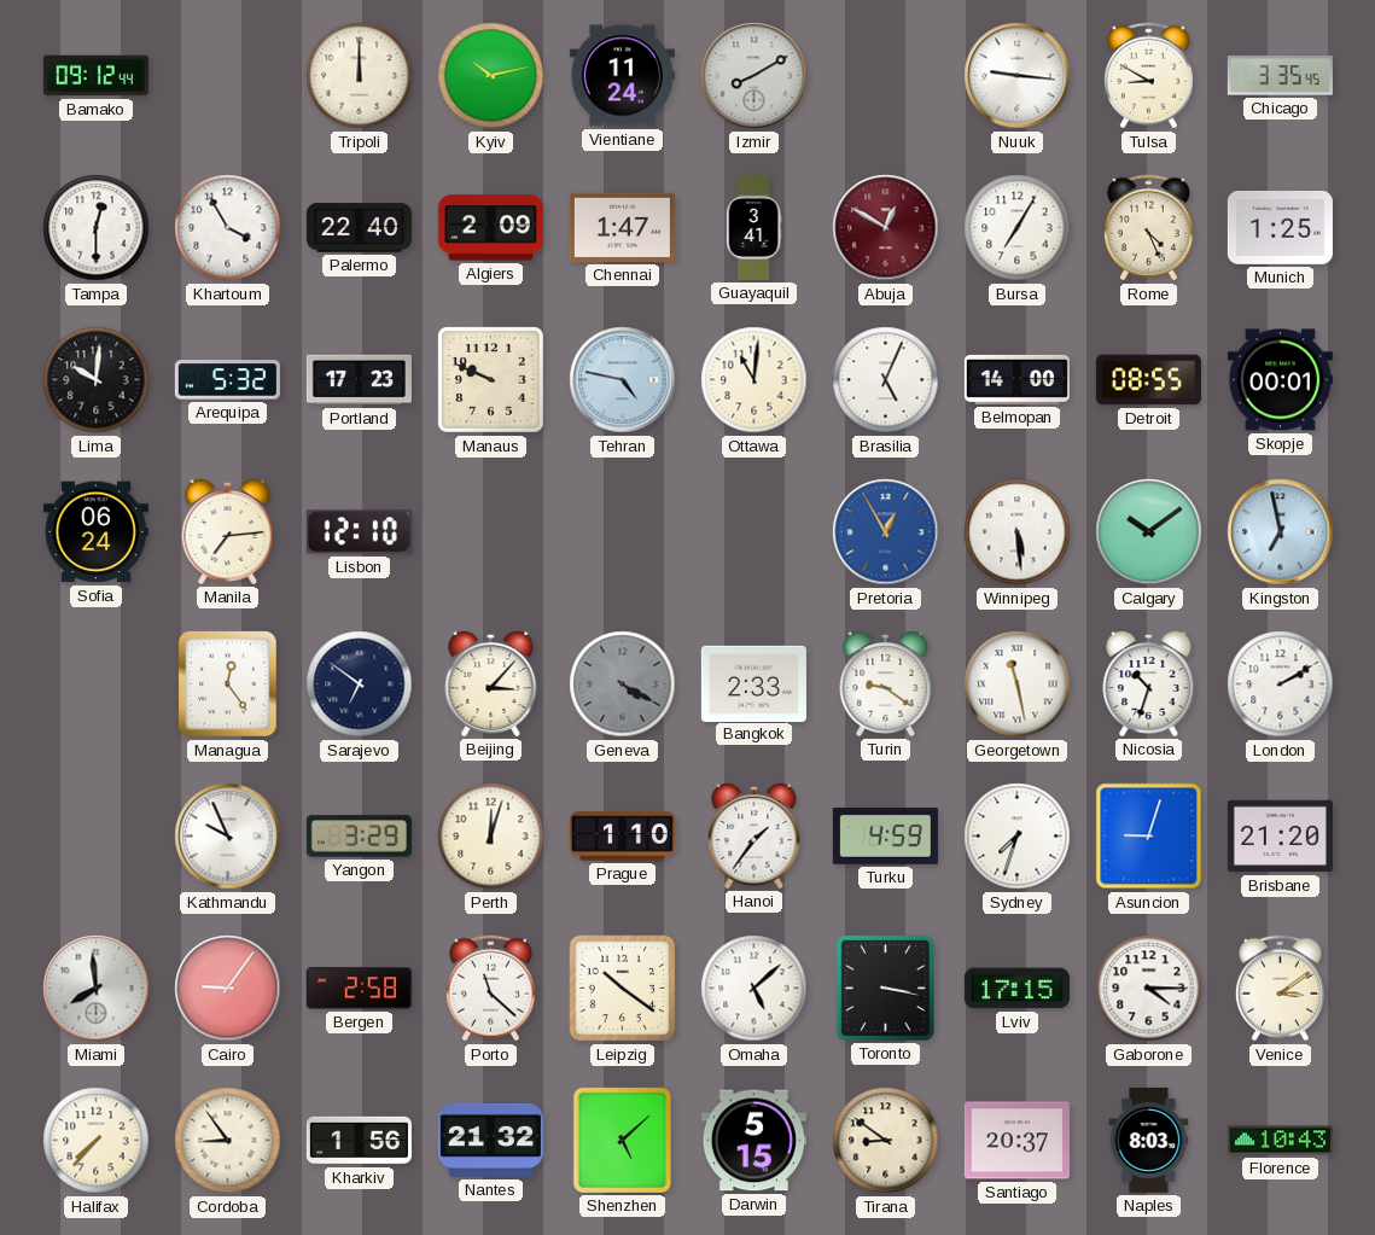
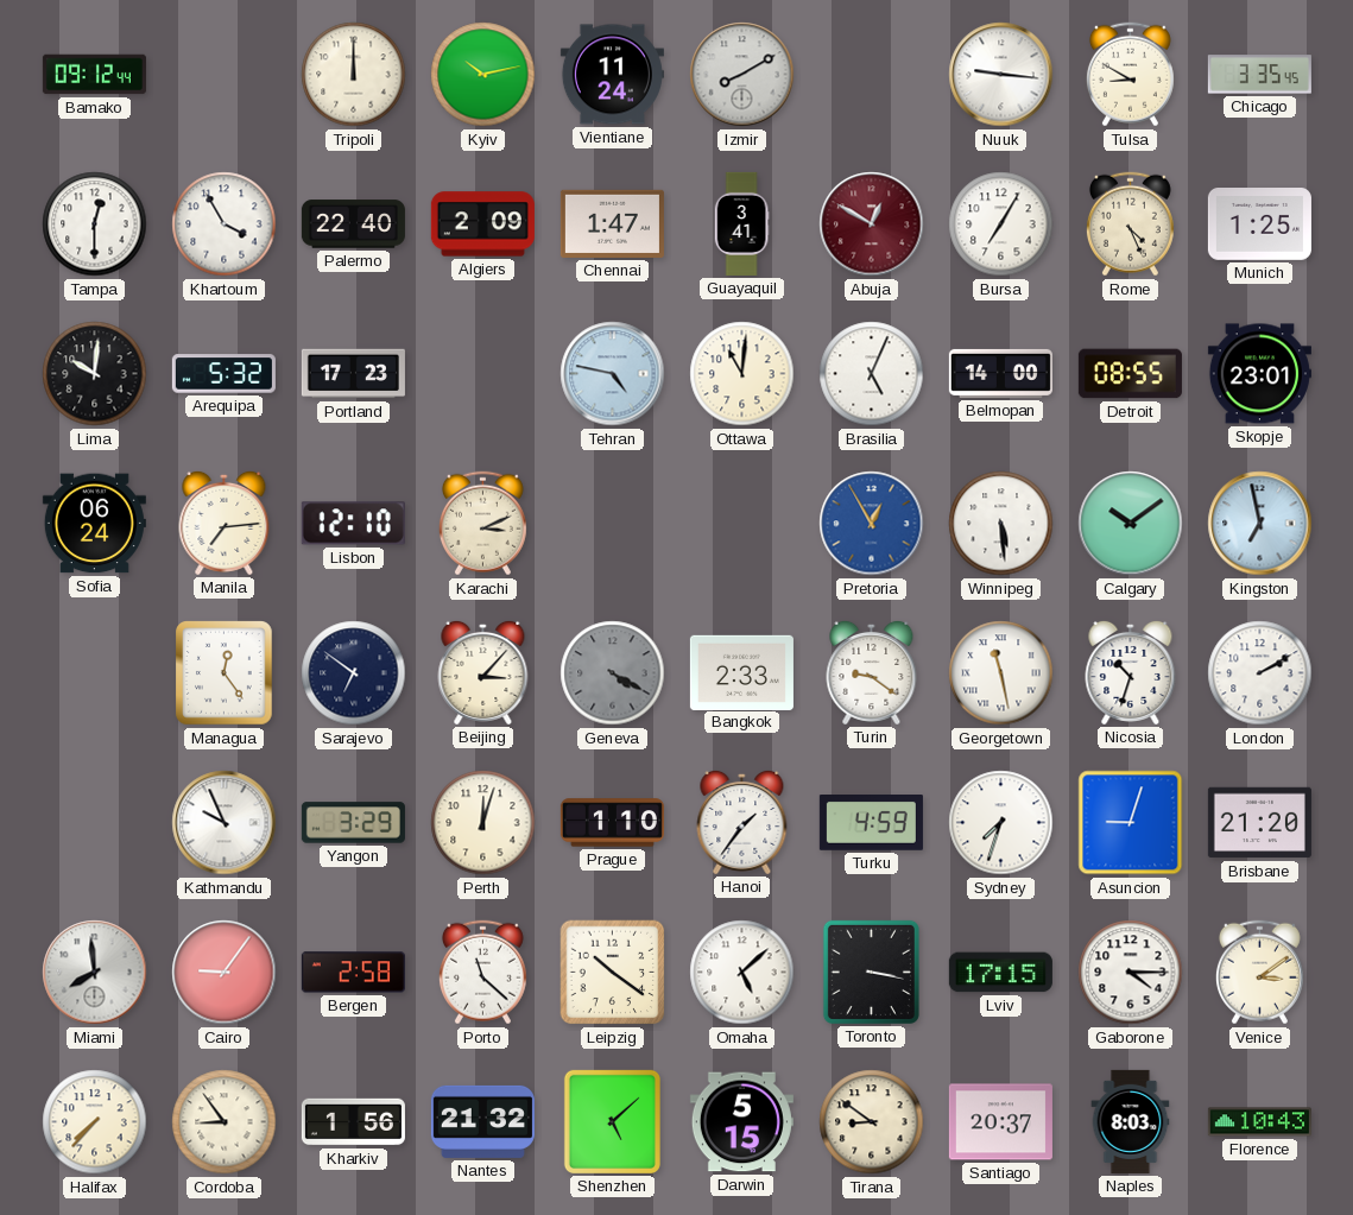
Manaus: 9:49 -> none (491, 380)
Skopje: 00:01 -> 23:01 (1259, 374)
Karachi: none -> 3:11 (482, 524)
